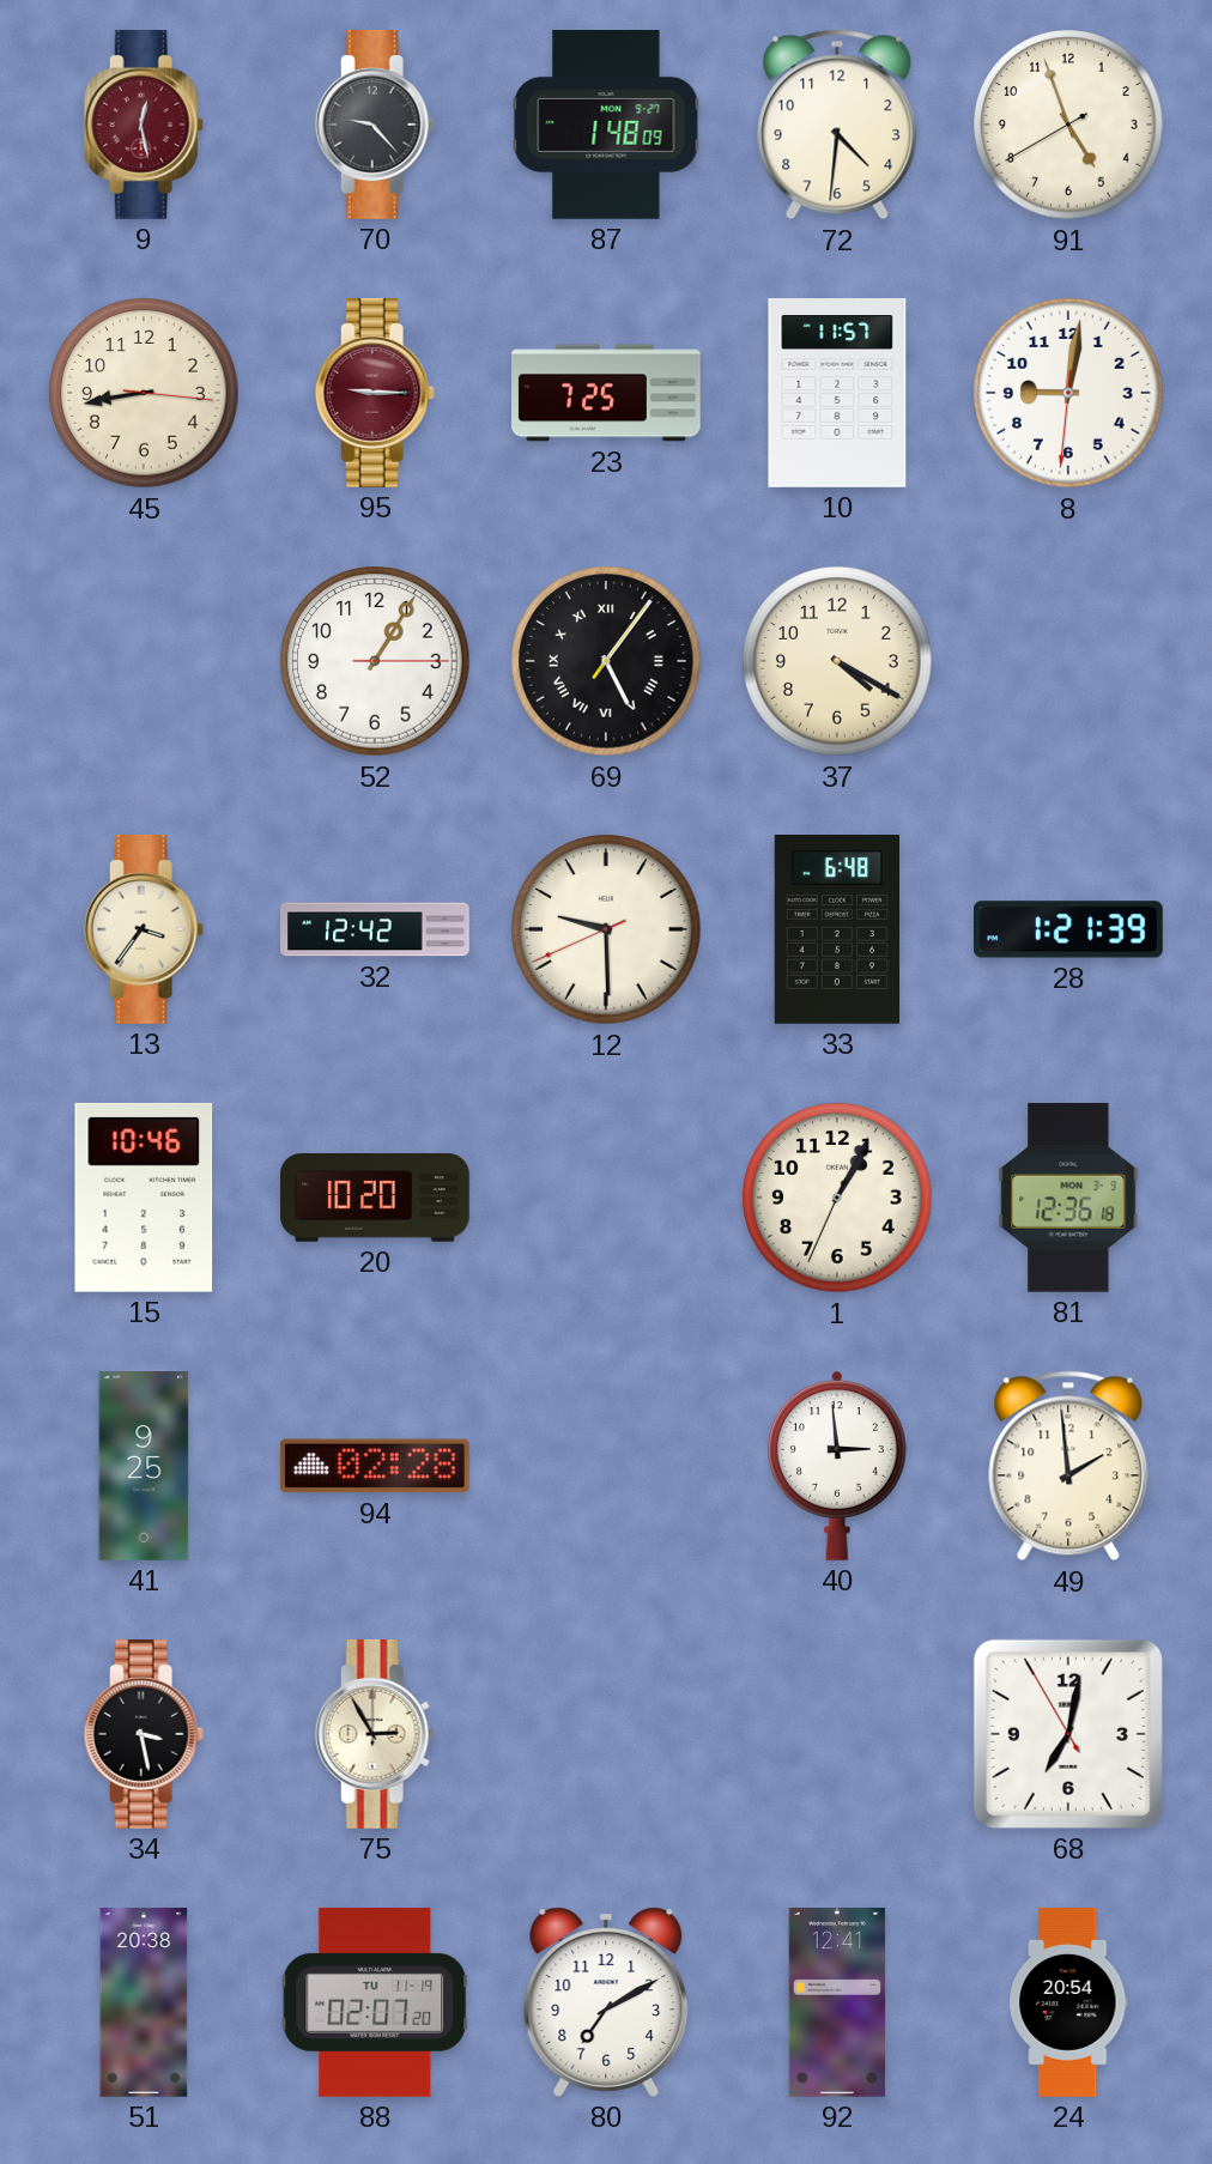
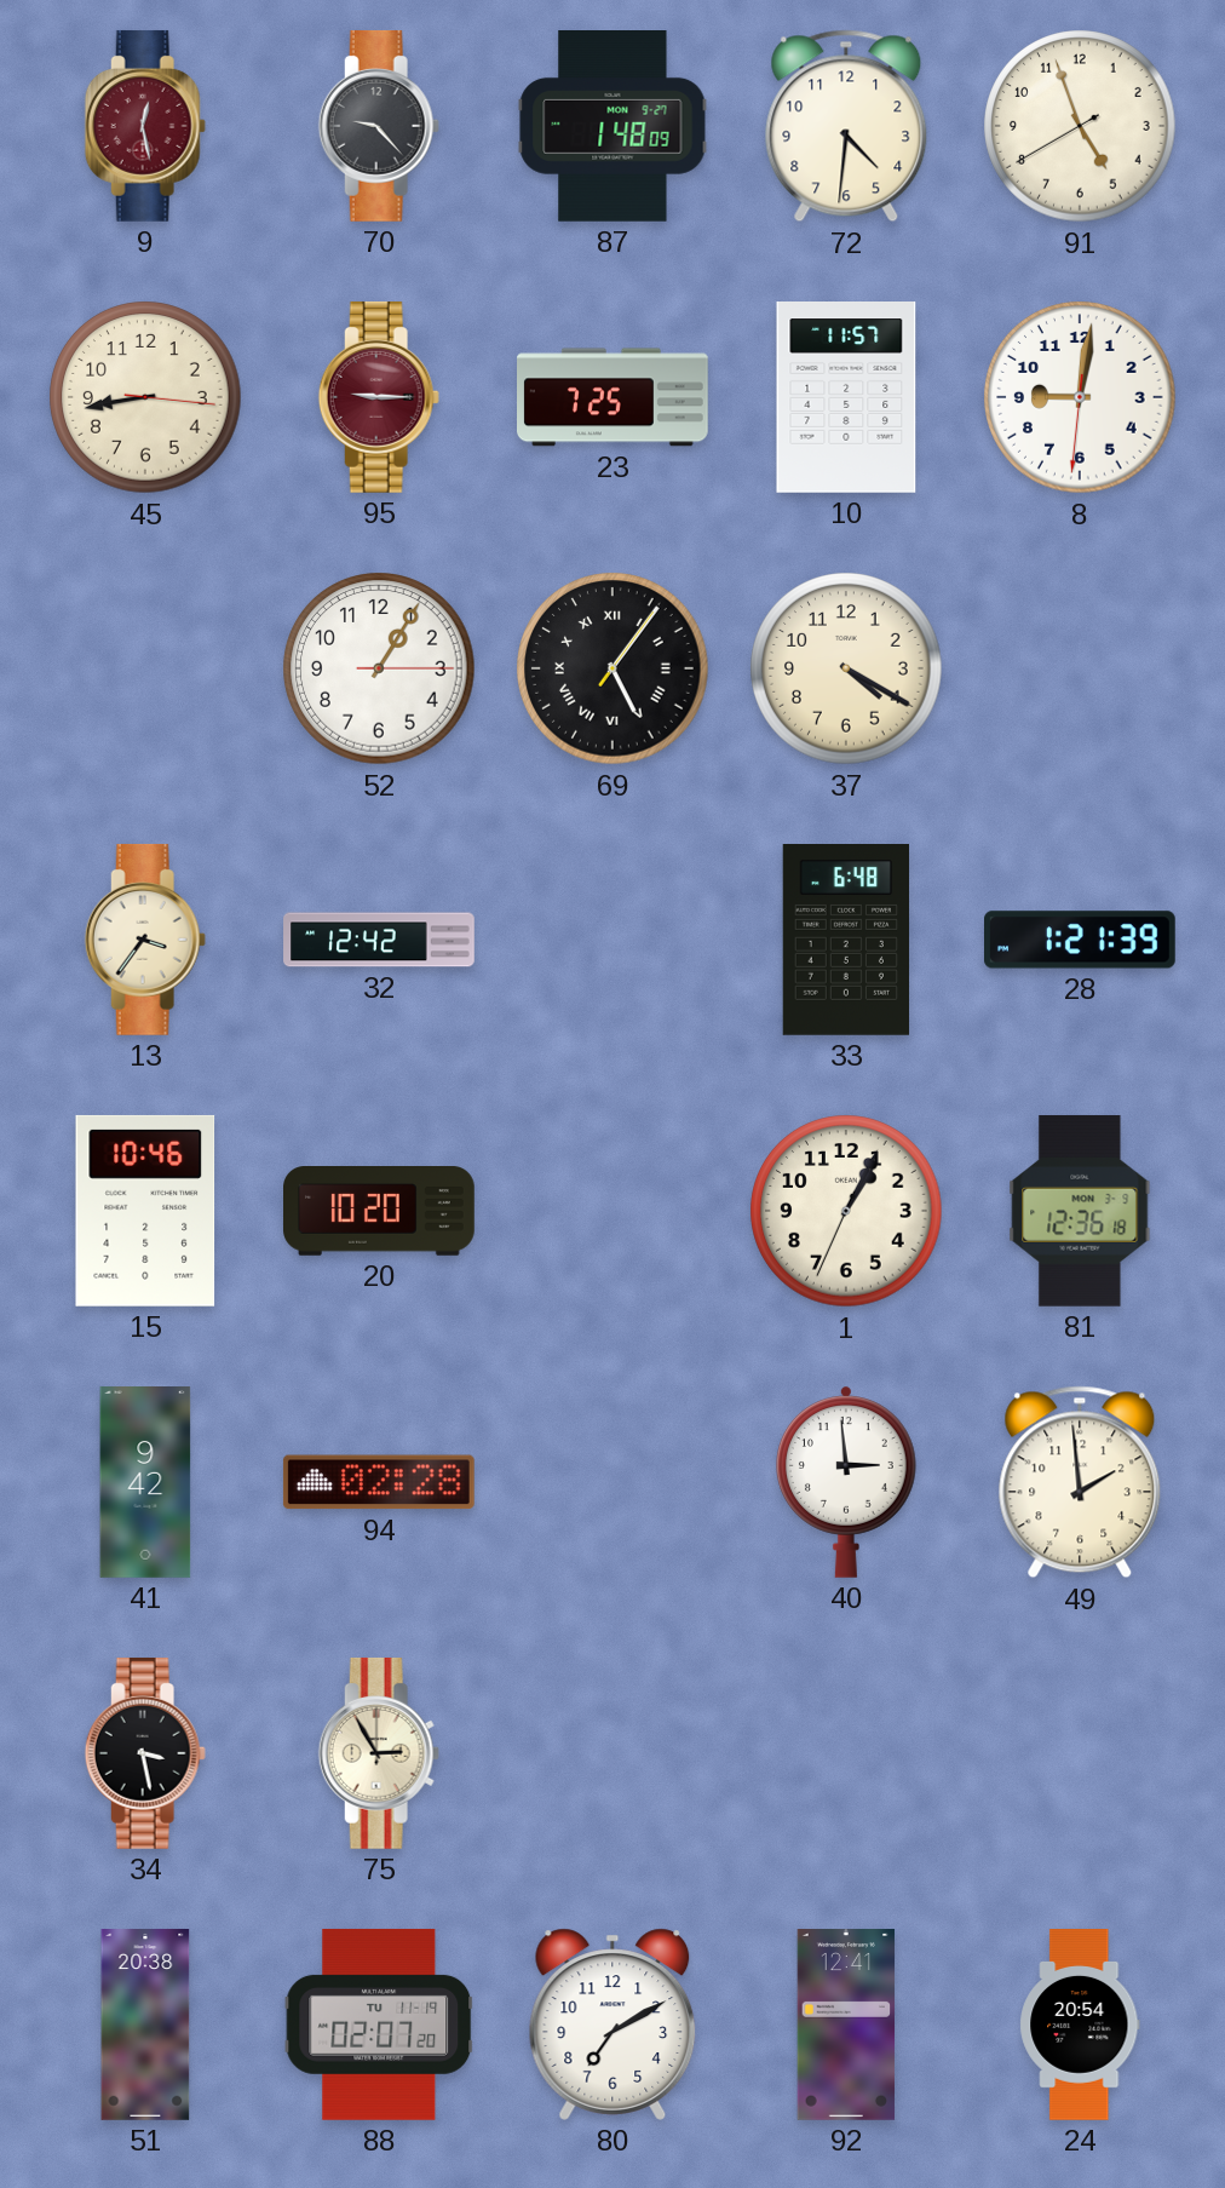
12: 9:29 -> none (606, 929)
41: 9:25 -> 9:42 (145, 1483)
68: 7:01 -> none (1068, 1734)
